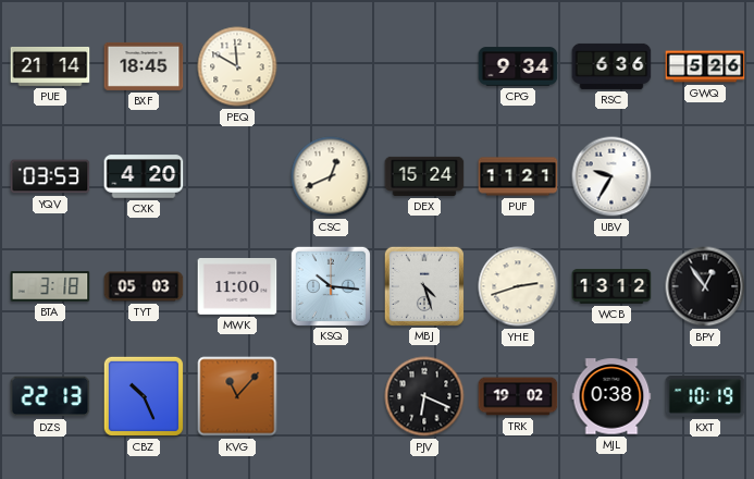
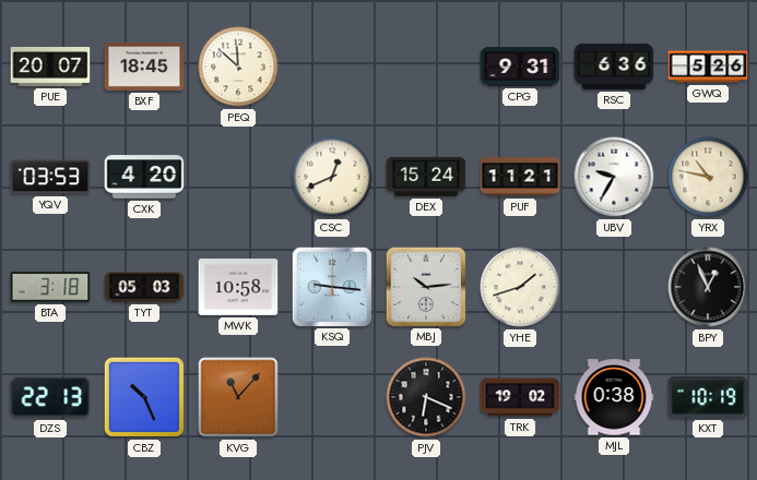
PUE: 21:14 -> 20:07 (50, 67)
PEQ: 11:50 -> 11:52 (238, 67)
CPG: 9:34 -> 9:31 (520, 67)
YRX: none -> 10:47 (708, 177)
MWK: 11:00 -> 10:58 (238, 288)
KSQ: 10:16 -> 9:16 (331, 286)
MBJ: 4:27 -> 10:14 (425, 286)
YHE: 2:42 -> 1:42 (520, 287)
WCB: 13:12 -> none (611, 286)
BPY: 12:54 -> 12:56 (708, 287)
